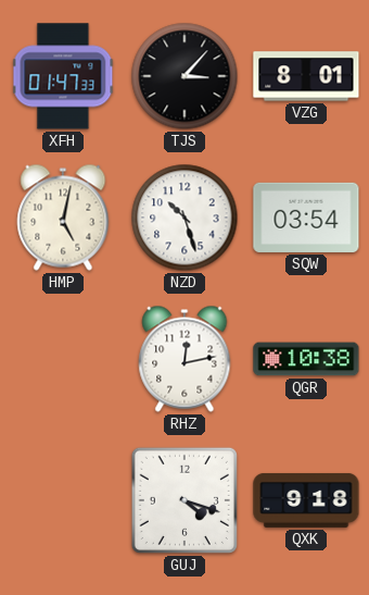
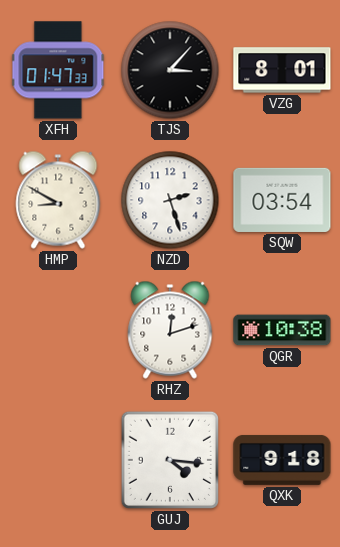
HMP: 5:02 -> 8:50 (58, 200)
NZD: 10:27 -> 2:27 (170, 200)
RHZ: 12:13 -> 12:12 (170, 330)
GUJ: 4:18 -> 4:16 (170, 460)
